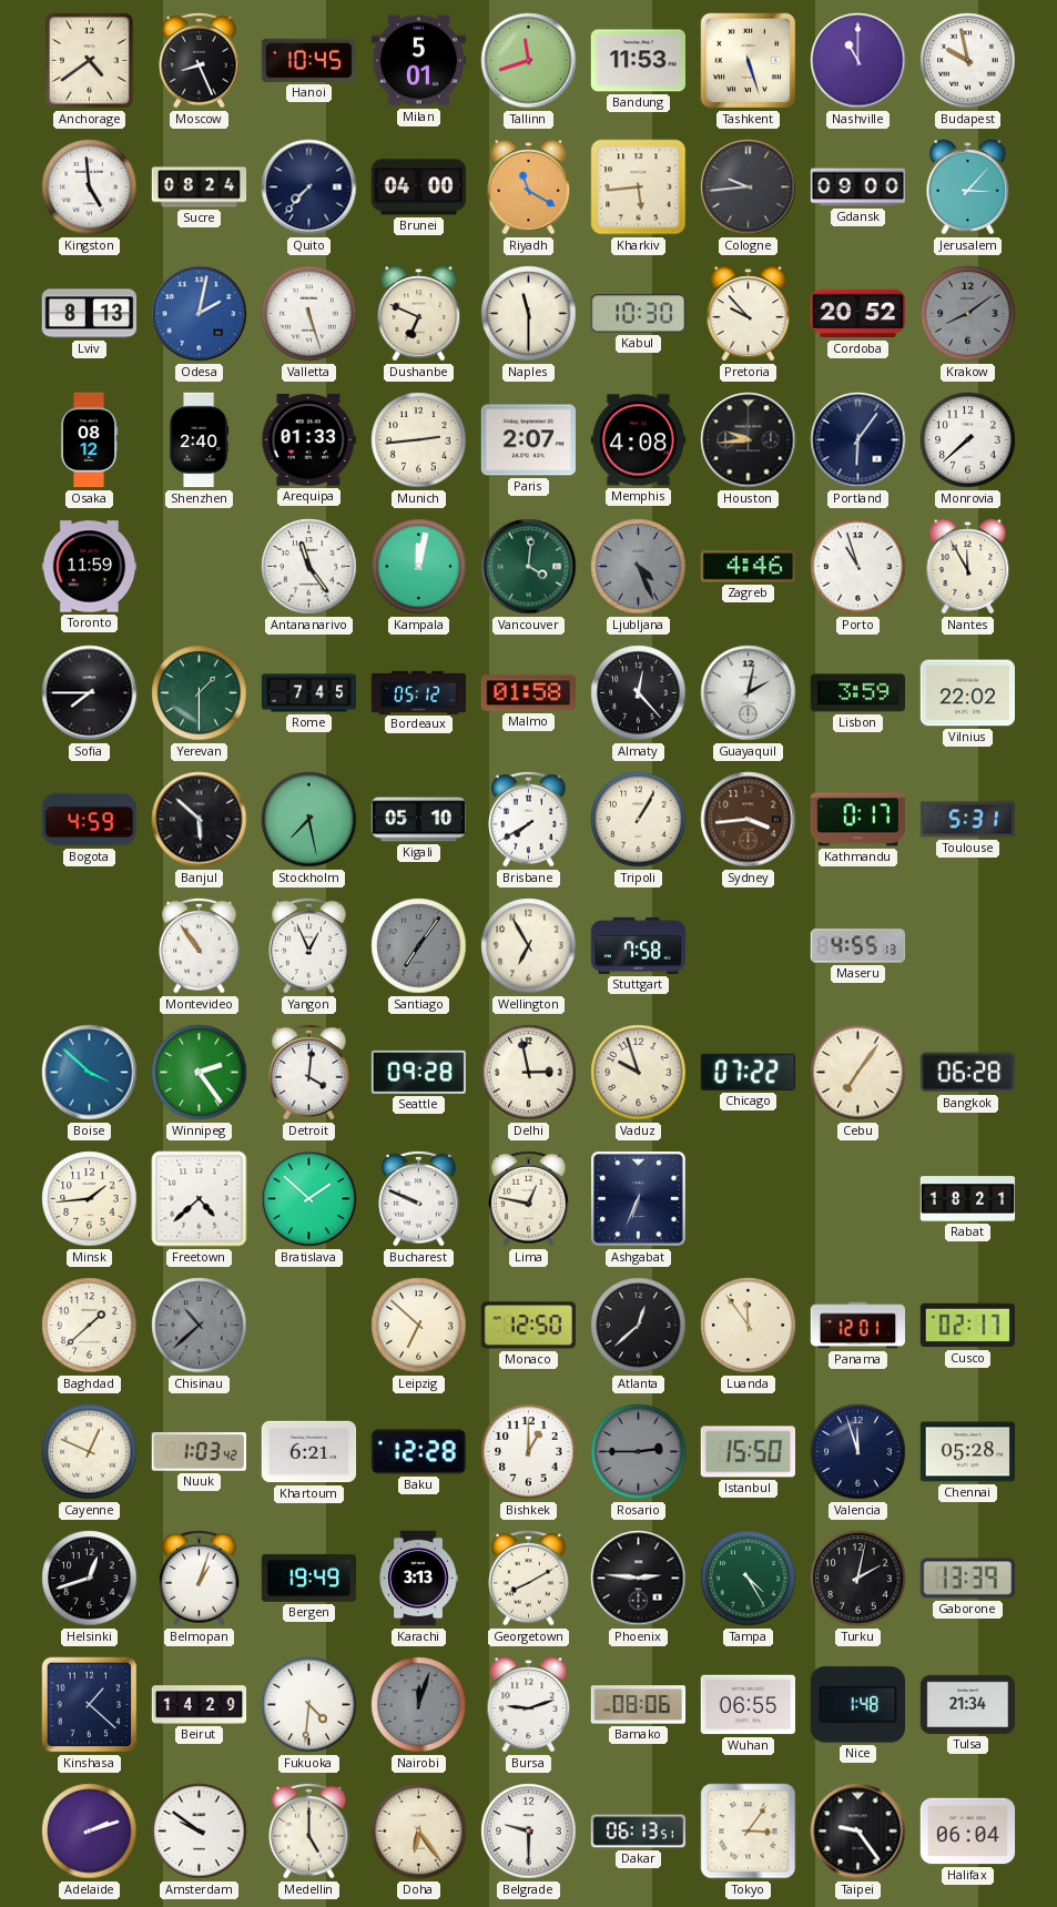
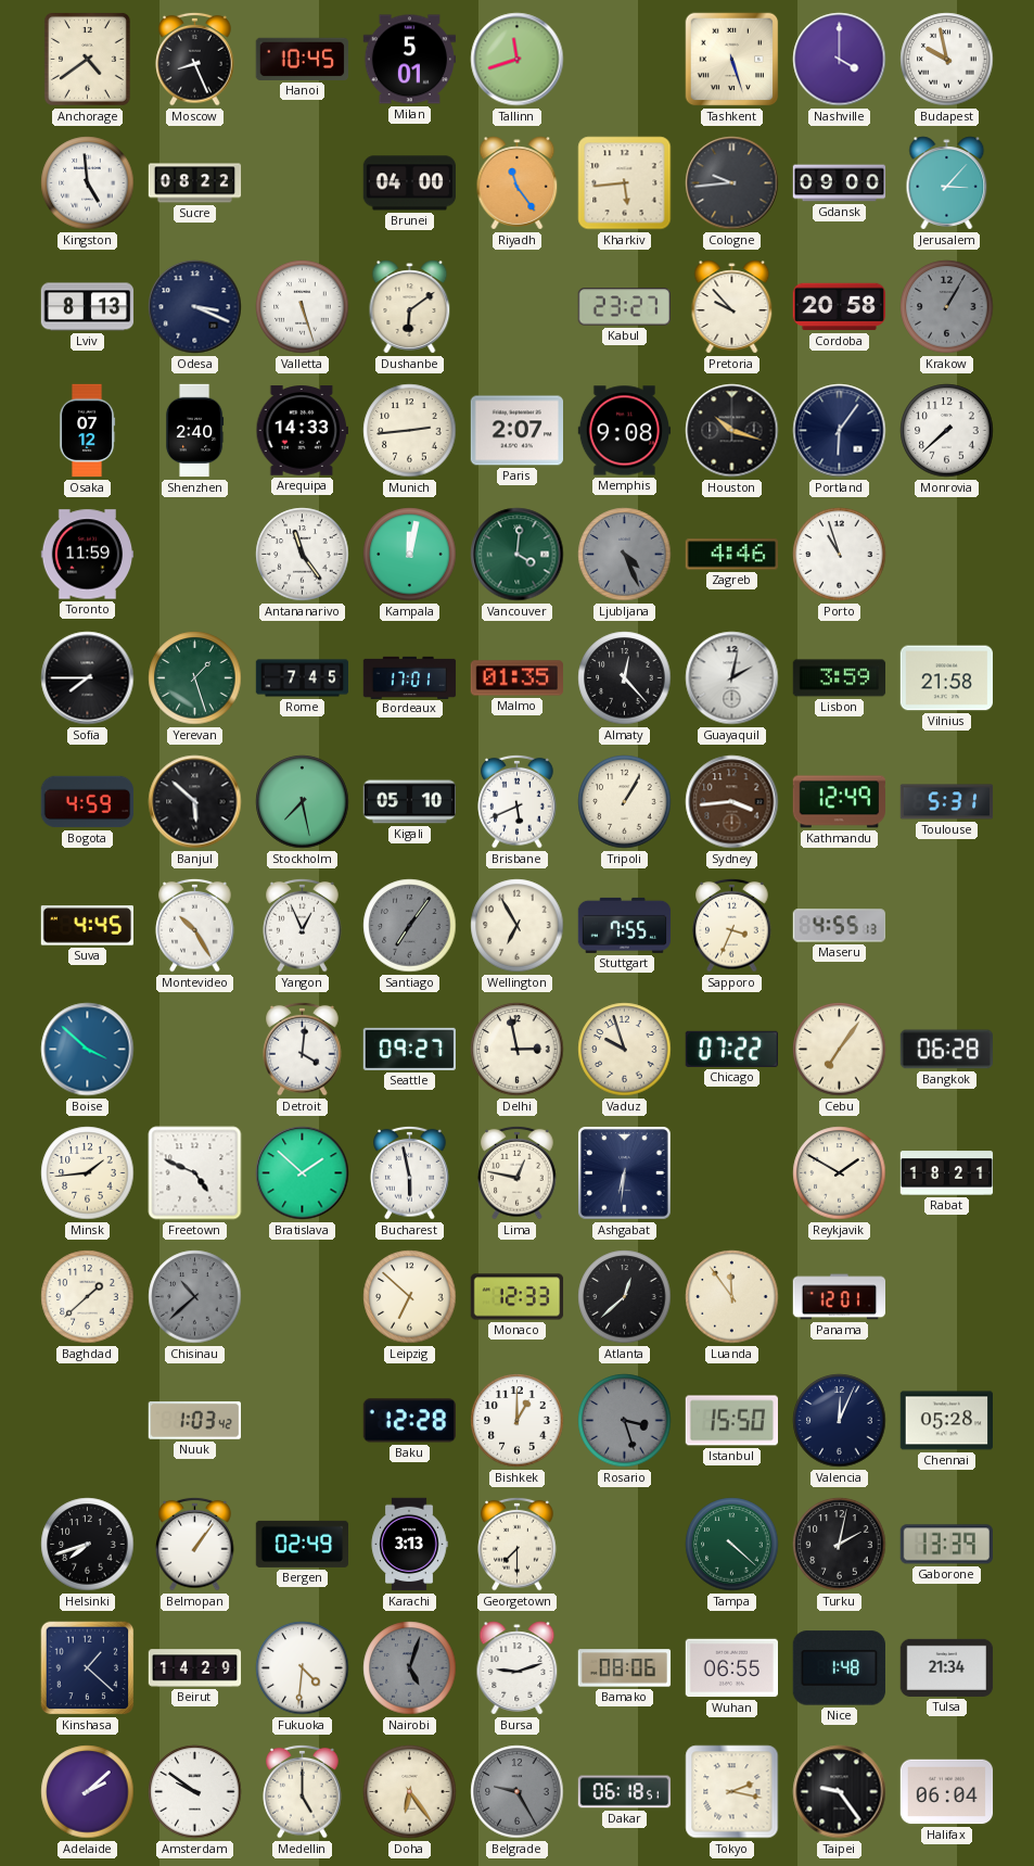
Bandung: 11:53 -> none (638, 61)
Nashville: 11:00 -> 4:00 (840, 60)
Sucre: 08:24 -> 08:22 (195, 183)
Quito: 7:37 -> none (309, 187)
Riyadh: 11:20 -> 11:24 (518, 183)
Odesa: 2:02 -> 3:19 (195, 307)
Odesa dial: blue -> navy (195, 307)
Dushanbe: 6:49 -> 6:09 (410, 307)
Naples: 11:30 -> none (529, 314)
Kabul: 10:30 -> 23:27 (624, 307)
Cordoba: 20:52 -> 20:58 (839, 307)
Krakow: 8:09 -> 1:05 (947, 307)
Osaka: 08:12 -> 07:12 (87, 431)
Arequipa: 01:33 -> 14:33 (302, 431)
Memphis: 4:08 -> 9:08 (625, 431)
Houston: 9:44 -> 10:18 (732, 431)
Nantes: 11:55 -> none (968, 567)
Yerevan: 1:30 -> 1:27 (195, 678)
Bordeaux: 05:12 -> 17:01 (410, 677)
Malmo: 01:58 -> 01:35 (516, 678)
Vilnius: 22:02 -> 21:58 (946, 678)
Brisbane: 7:40 -> 5:41 (518, 801)
Kathmandu: 0:17 -> 12:49 (839, 802)
Suva: none -> 4:45 (87, 926)
Montevideo: 10:54 -> 10:25 (195, 925)
Stuttgart: 7:58 -> 7:55 (625, 925)
Sapporo: none -> 3:34 (732, 925)
Winnipeg: 2:24 -> none (200, 1073)
Seattle: 09:28 -> 09:27 (409, 1049)
Freetown: 4:38 -> 4:49 (195, 1173)
Bucharest: 9:49 -> 5:58 (410, 1172)
Ashgabat: 6:34 -> 6:31 (625, 1173)
Reykjavik: none -> 1:50 (840, 1173)
Monaco: 12:50 -> 12:33 (518, 1297)
Cusco: 02:17 -> none (967, 1326)
Cayenne: 12:49 -> none (90, 1452)
Khartoum: 6:21 -> none (309, 1452)
Rosario: 2:45 -> 3:27 (625, 1421)
Valencia: 11:57 -> 12:04 (840, 1421)
Helsinki: 12:42 -> 7:42 (88, 1545)
Belmopan: 1:03 -> 1:06 (195, 1544)
Bergen: 19:49 -> 02:49 (303, 1544)
Georgetown: 8:10 -> 7:30 (518, 1544)
Phoenix: 2:46 -> none (639, 1579)
Tampa: 4:25 -> 4:22 (732, 1545)
Nairobi: 12:03 -> 5:03 (410, 1668)
Adelaide: 2:12 -> 2:08 (88, 1792)
Belgrade: 9:30 -> 9:25 (518, 1792)
Belgrade dial: white -> grey (518, 1792)
Dakar: 06:13 -> 06:18 (625, 1792)
Tokyo: 3:06 -> 2:17 (732, 1792)
